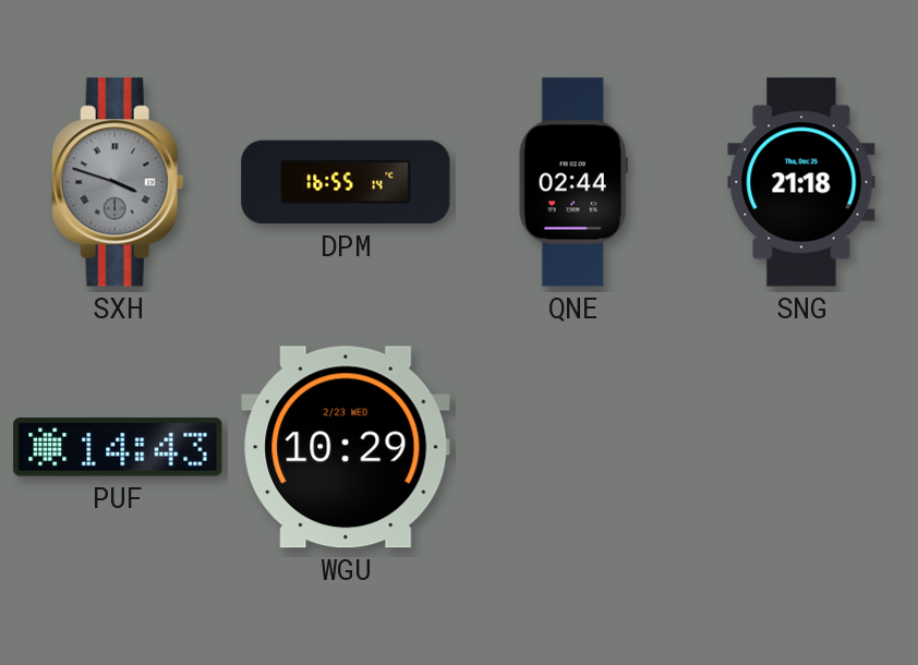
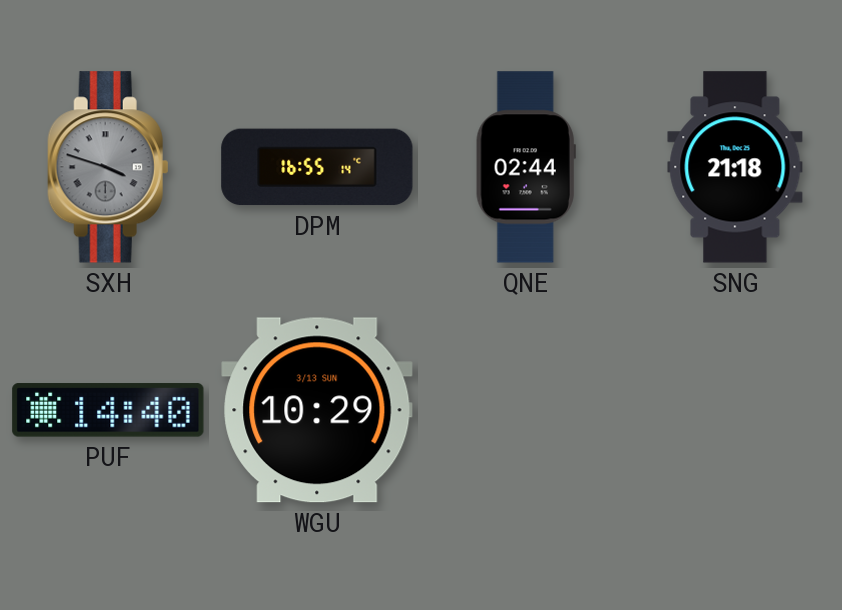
PUF: 14:43 -> 14:40 (108, 410)
WGU date: 2/23 WED -> 3/13 SUN (317, 410)
